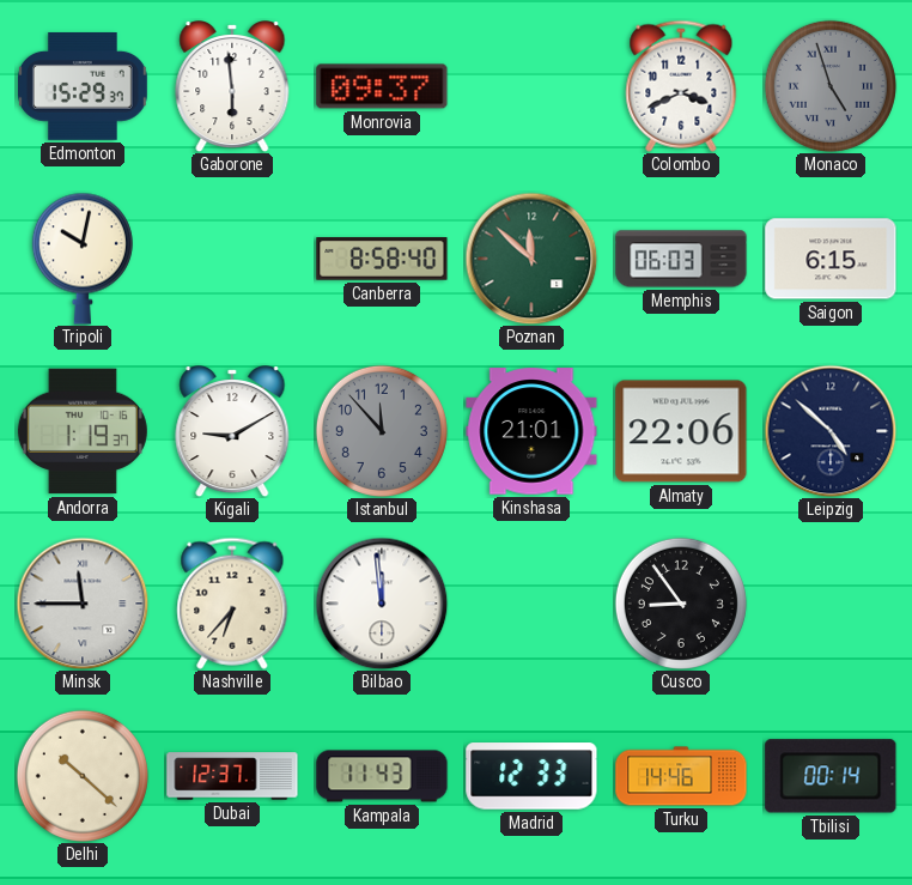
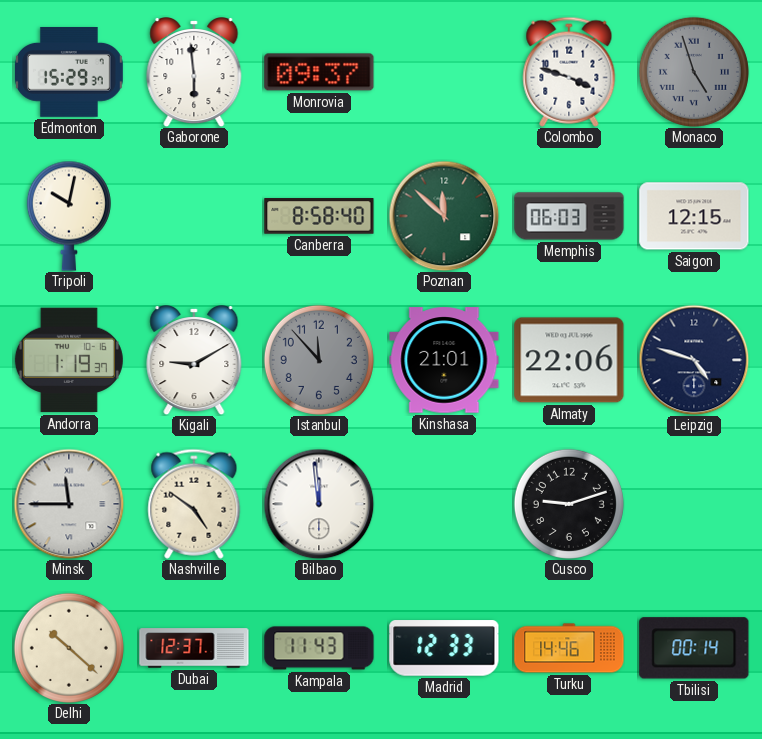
Colombo: 3:41 -> 3:48 (569, 72)
Saigon: 6:15 -> 12:15 (694, 216)
Leipzig: 4:52 -> 4:48 (694, 360)
Nashville: 6:37 -> 4:51 (194, 504)
Cusco: 8:54 -> 9:12 (569, 504)
